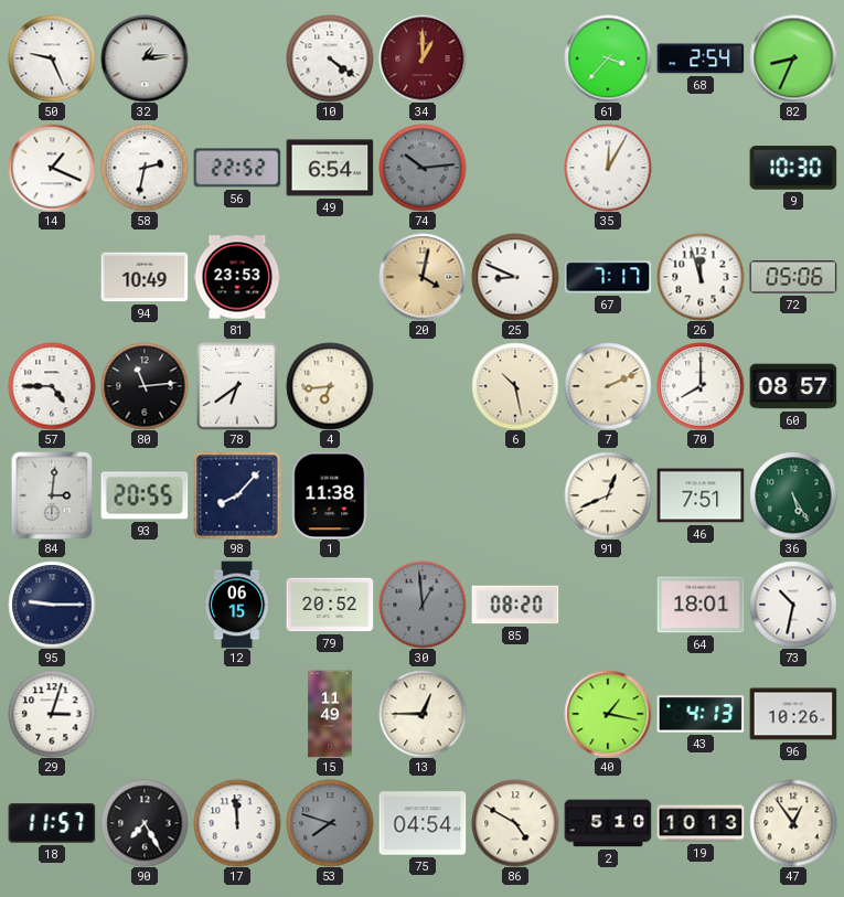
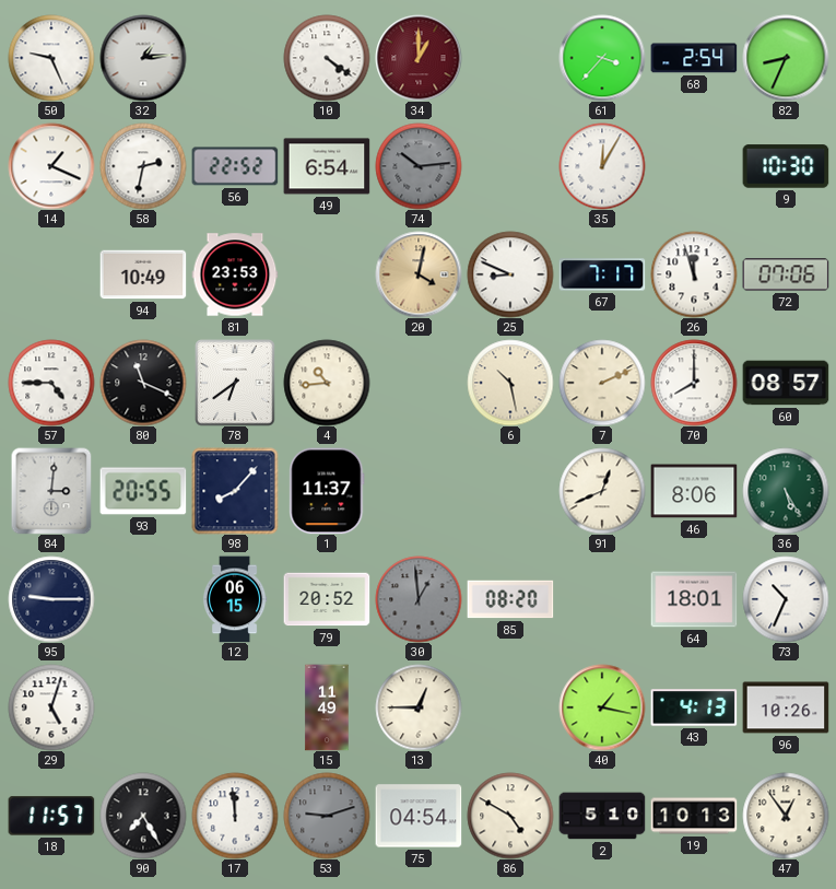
72: 05:06 -> 07:06 (786, 274)
80: 11:14 -> 11:19 (143, 383)
4: 6:44 -> 10:44 (327, 383)
1: 11:38 -> 11:37 (327, 491)
46: 7:51 -> 8:06 (694, 491)
73: 10:32 -> 10:34 (786, 599)
29: 3:03 -> 5:03 (51, 707)
53: 7:48 -> 9:12 (327, 816)
